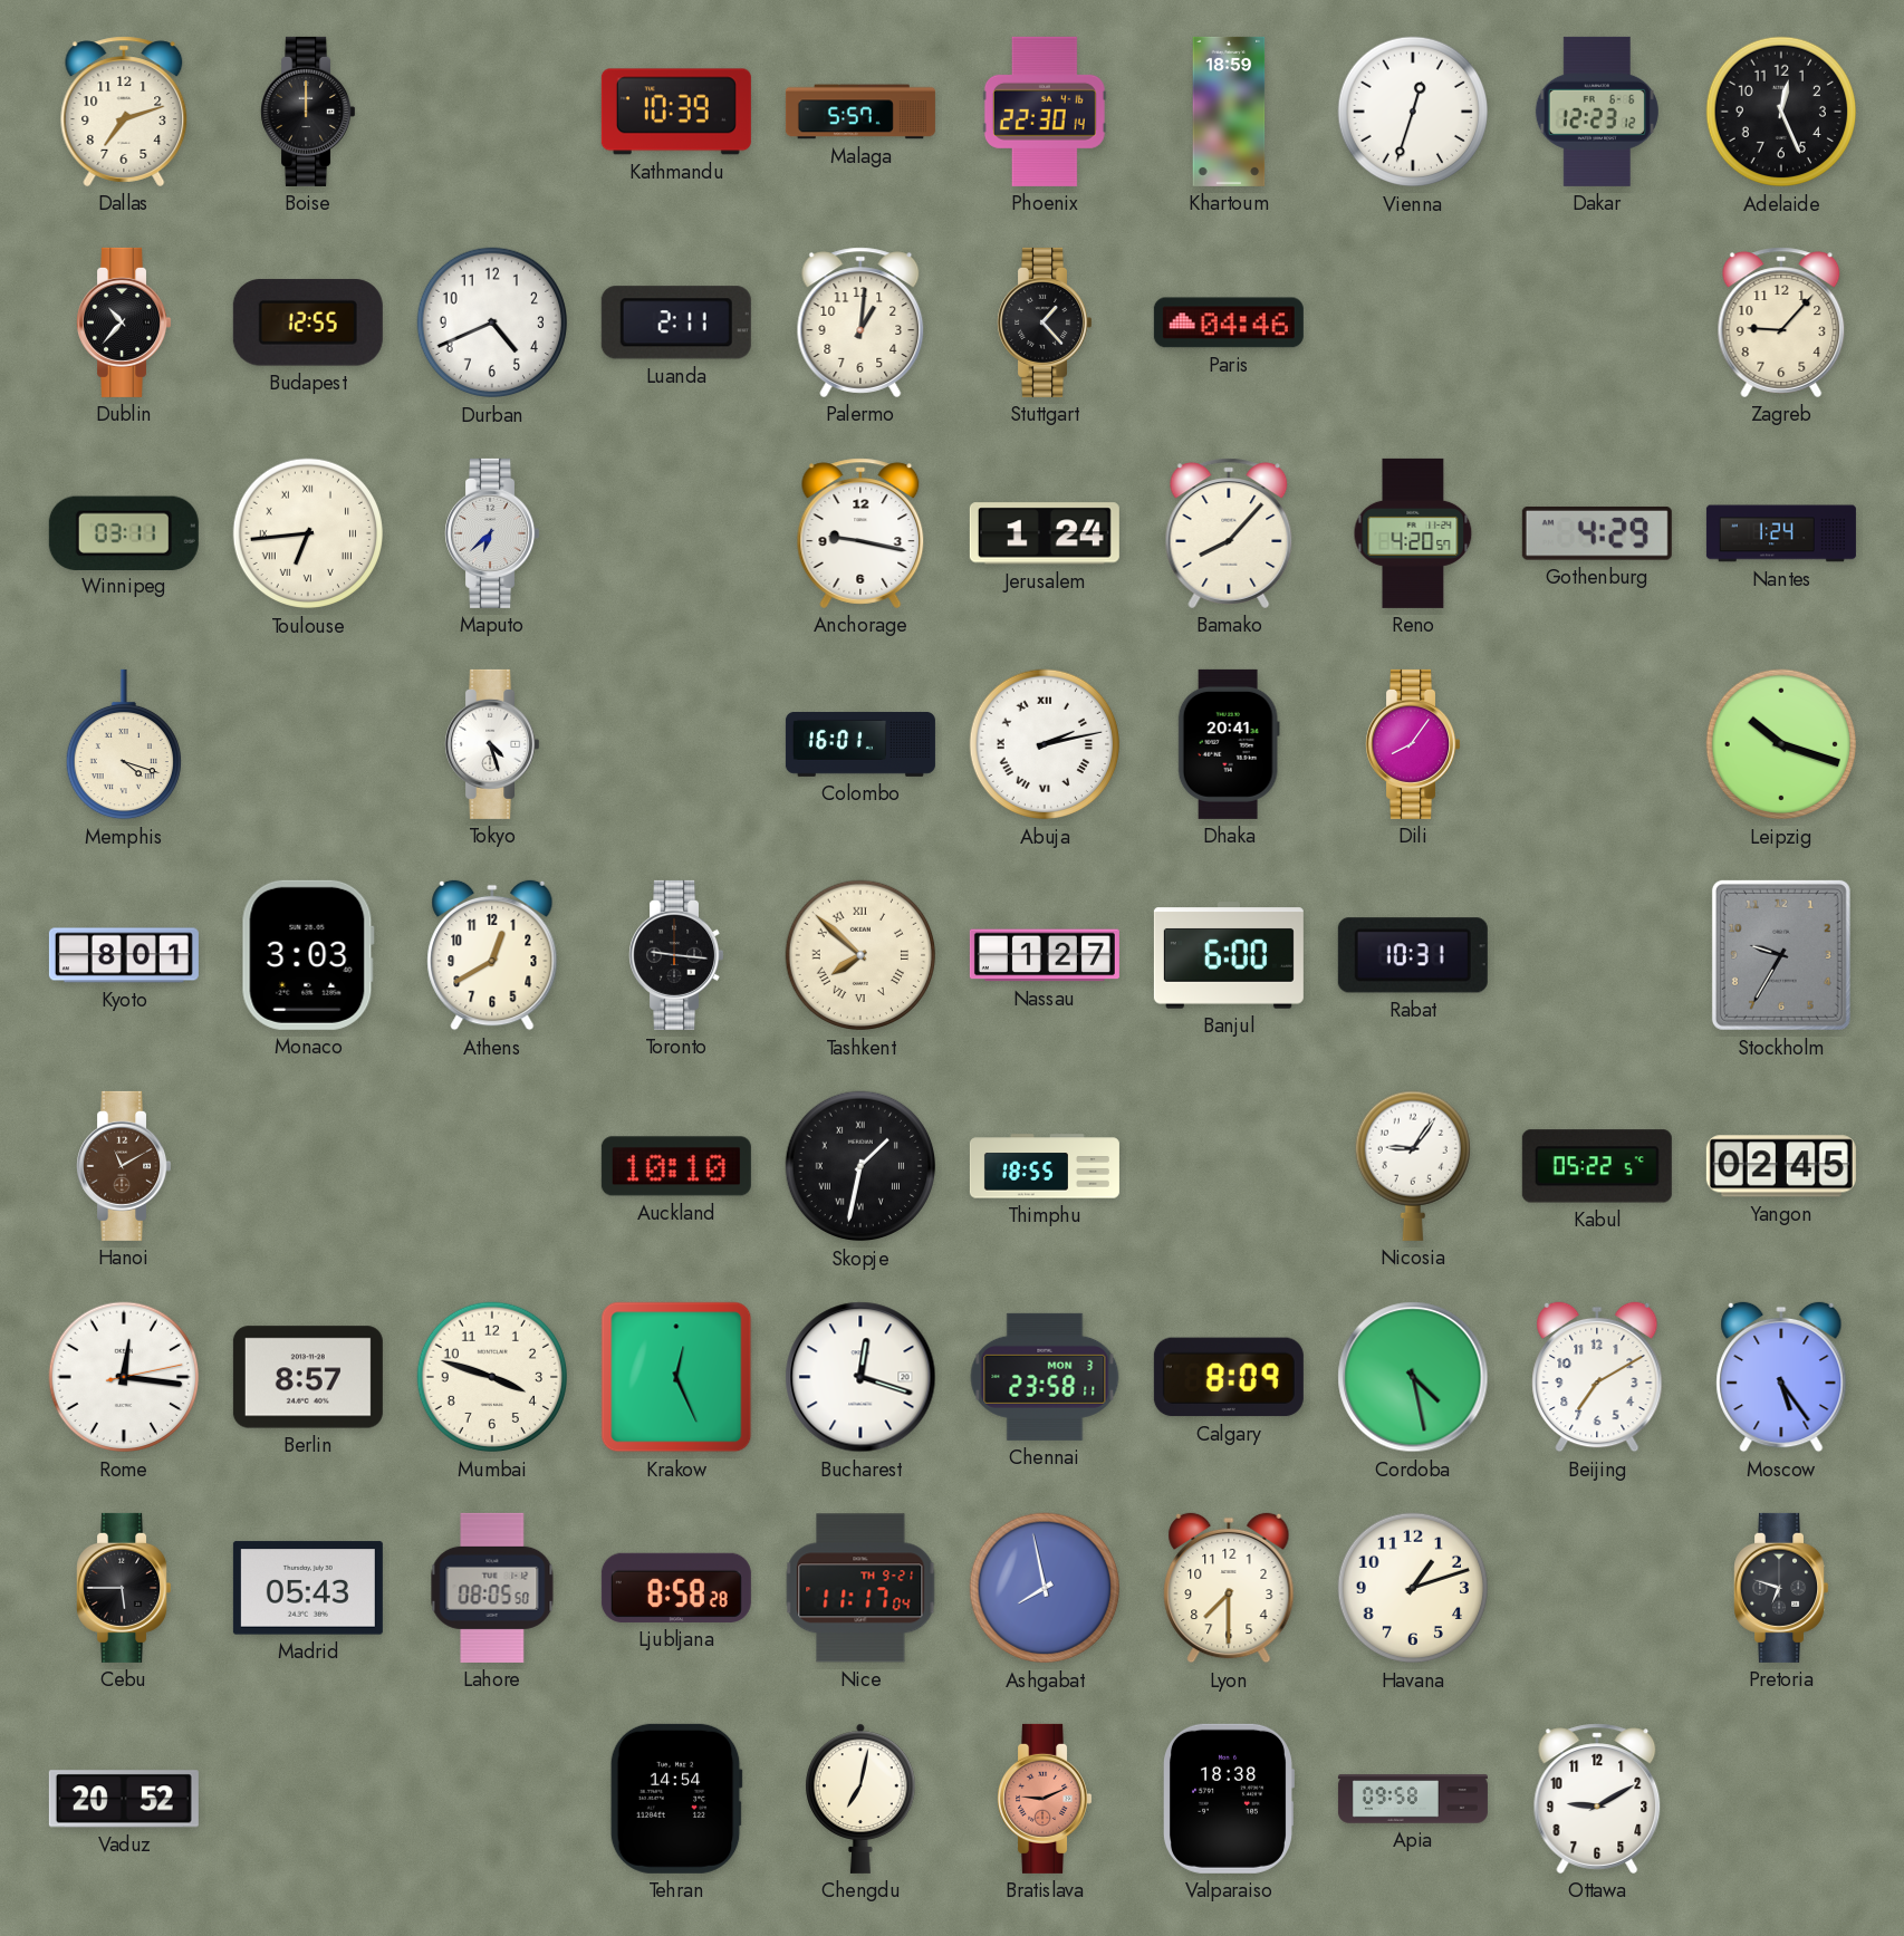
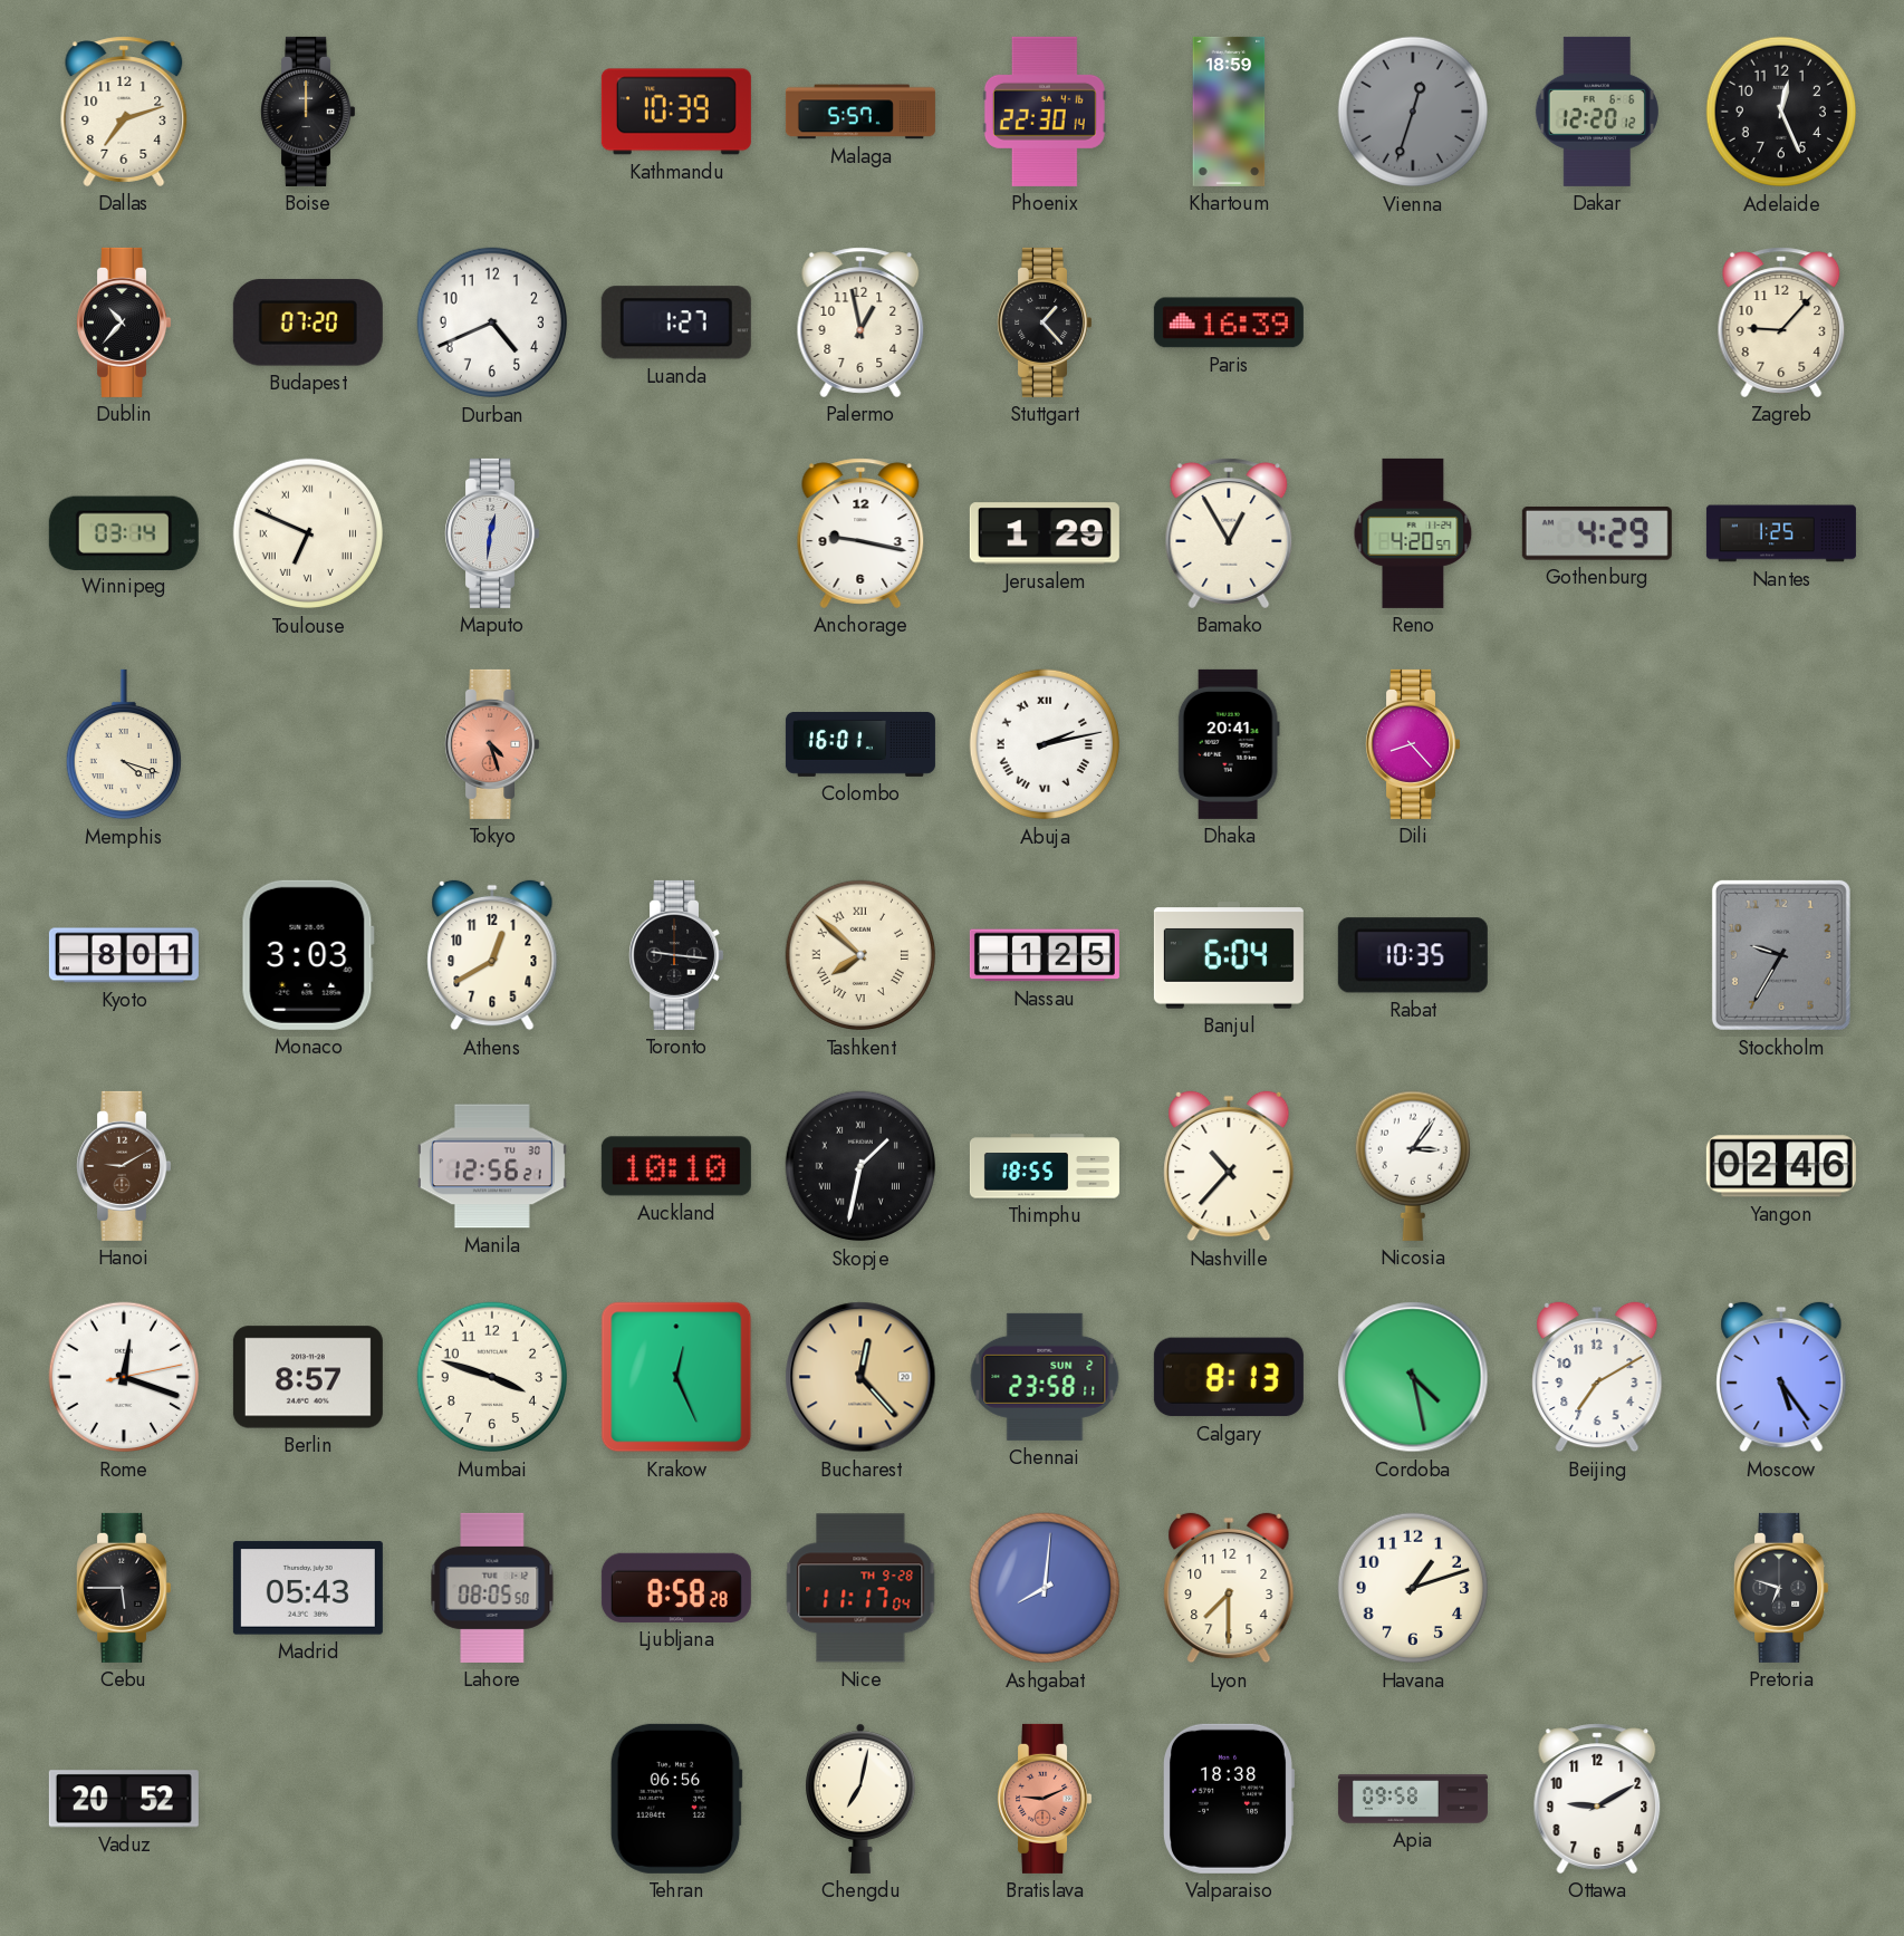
Vienna dial: white -> grey (1413, 112)
Dakar: 12:23 -> 12:20 (1597, 112)
Budapest: 12:55 -> 07:20 (308, 322)
Luanda: 2:11 -> 1:27 (676, 322)
Palermo: 1:01 -> 12:58 (860, 322)
Paris: 04:46 -> 16:39 (1229, 322)
Winnipeg: 03:11 -> 03:14 (124, 532)
Toulouse: 6:44 -> 6:49 (308, 533)
Maputo: 6:38 -> 12:31 (492, 533)
Jerusalem: 1:24 -> 1:29 (1045, 533)
Bamako: 8:07 -> 12:55 (1229, 533)
Nantes: 1:24 -> 1:25 (1781, 533)
Tokyo dial: white -> salmon (492, 744)
Dili: 8:06 -> 8:23 (1413, 744)
Leipzig: 10:18 -> none (1781, 744)
Nassau: 1:27 -> 1:25 (1045, 955)
Banjul: 6:00 -> 6:04 (1229, 955)
Rabat: 10:31 -> 10:35 (1413, 955)
Hanoi: 11:10 -> 9:10 (124, 1166)
Manila: none -> 12:56 (492, 1166)
Nashville: none -> 10:37 (1229, 1166)
Nicosia: 9:06 -> 3:06 (1413, 1166)
Kabul: 05:22 -> none (1597, 1166)
Yangon: 02:45 -> 02:46 (1781, 1166)
Rome: 12:16 -> 12:18 (124, 1377)
Bucharest: 12:18 -> 12:23 (860, 1377)
Bucharest dial: white -> champagne (860, 1377)
Chennai date: MON 3 -> SUN 2 (1045, 1377)
Calgary: 8:09 -> 8:13 (1229, 1377)
Nice date: TH 9-21 -> TH 9-28 (860, 1588)
Ashgabat: 7:58 -> 8:01 (1045, 1588)
Tehran: 14:54 -> 06:56 (676, 1799)
